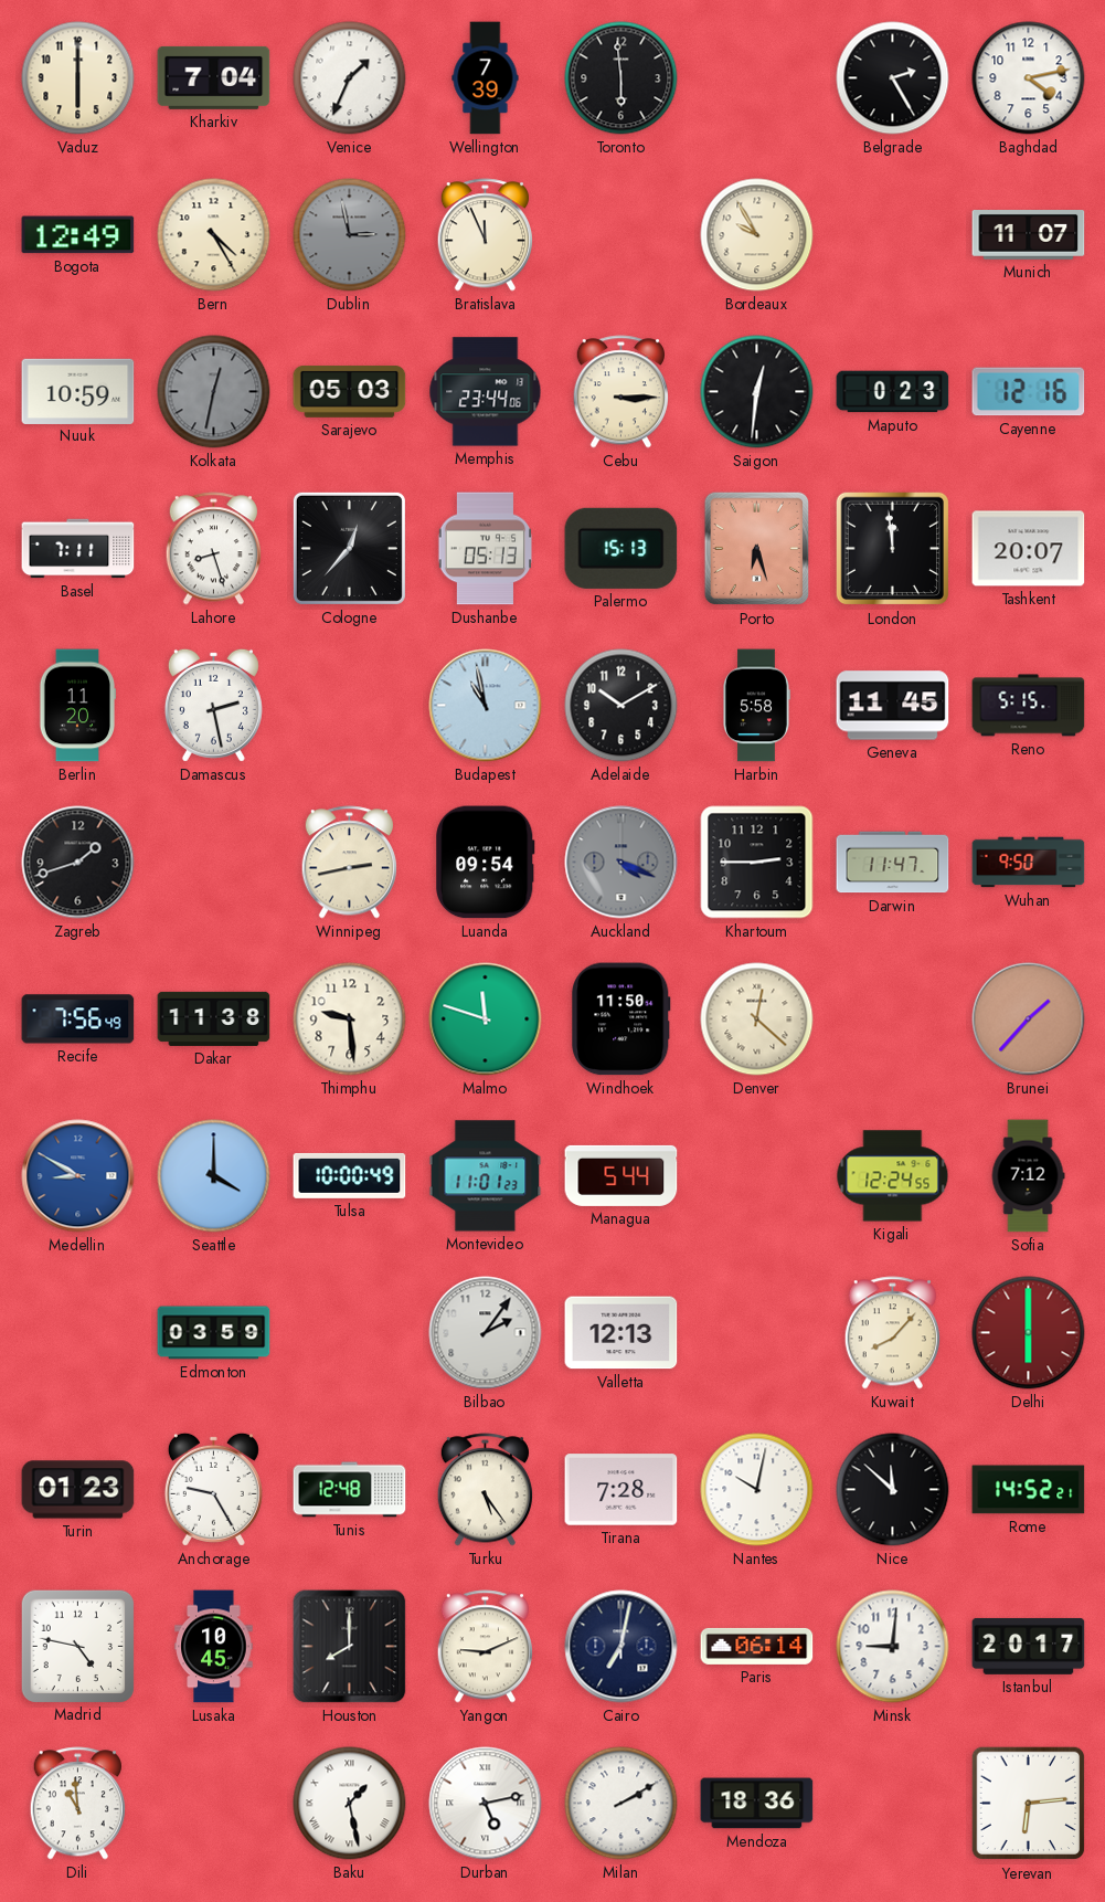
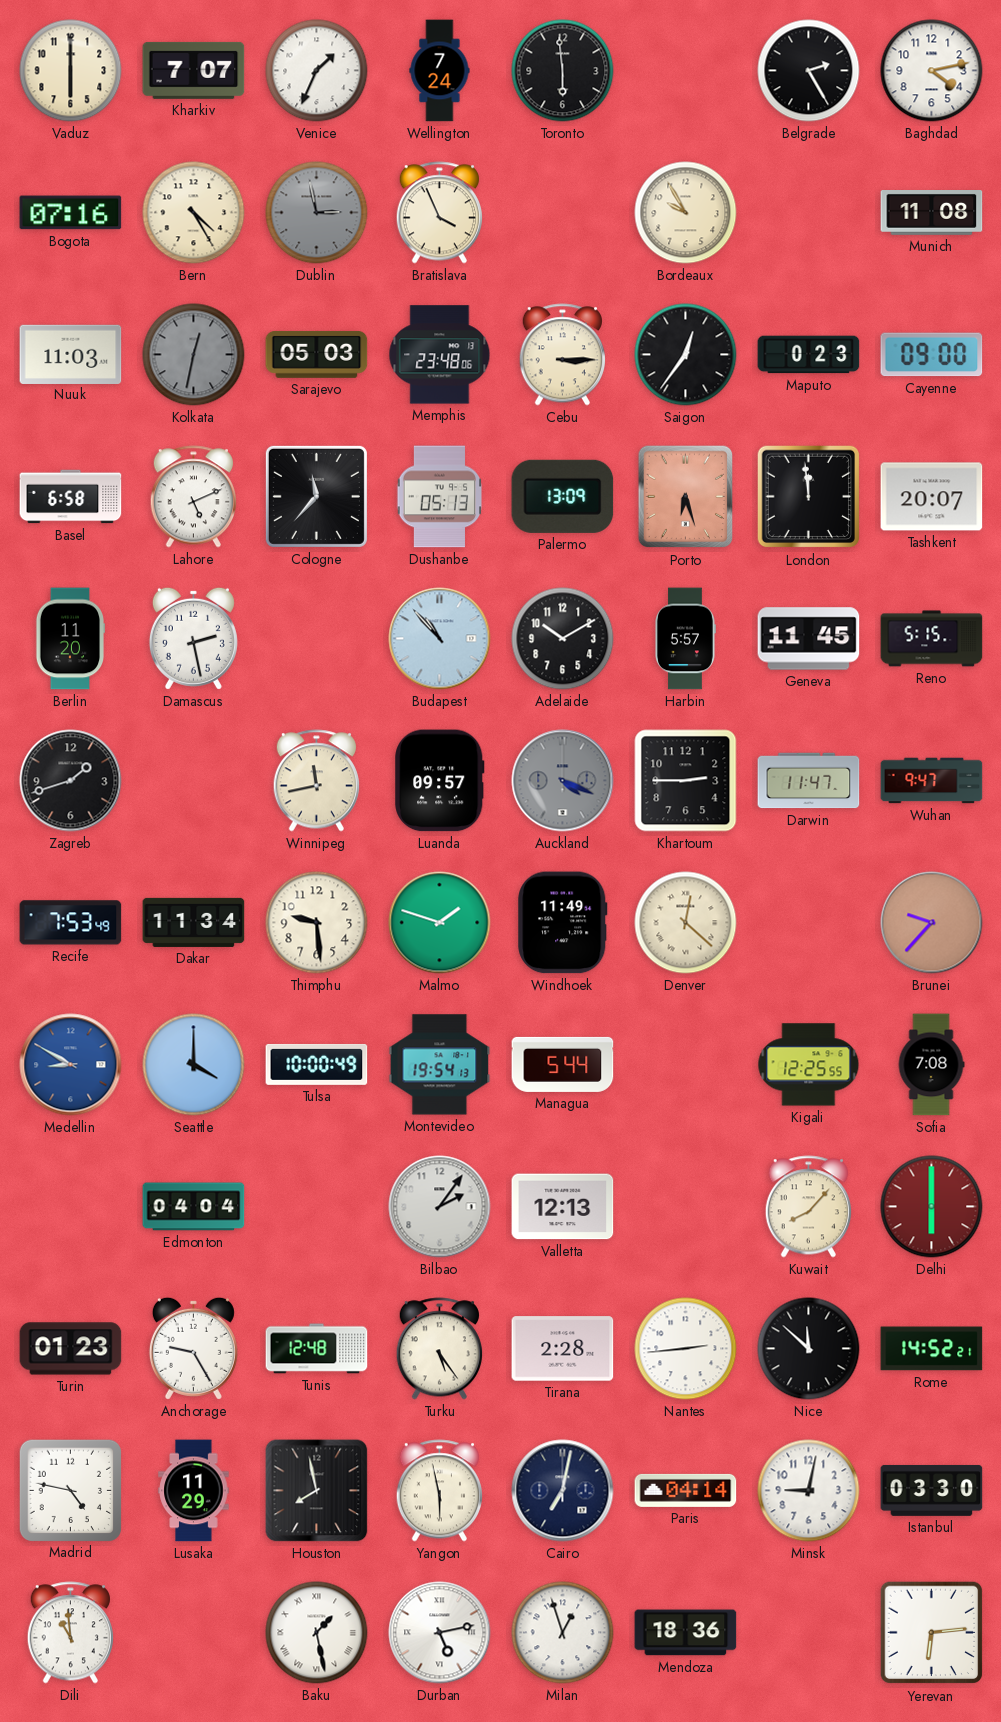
Kharkiv: 7:04 -> 7:07 (194, 70)
Wellington: 7:39 -> 7:24 (440, 71)
Bogota: 12:49 -> 07:16 (71, 213)
Bratislava: 11:56 -> 3:56 (439, 213)
Munich: 11:07 -> 11:08 (932, 213)
Nuuk: 10:59 -> 11:03 (71, 354)
Memphis: 23:44 -> 23:48 (440, 355)
Saigon: 12:31 -> 12:36 (686, 355)
Cayenne: 12:16 -> 09:00 (932, 355)
Basel: 7:11 -> 6:58 (71, 497)
Lahore: 8:27 -> 5:11 (193, 497)
Cologne: 12:37 -> 11:37 (316, 496)
Palermo: 15:13 -> 13:09 (563, 496)
Budapest: 10:58 -> 10:53 (440, 639)
Harbin: 5:58 -> 5:57 (685, 639)
Winnipeg: 2:43 -> 11:43 (316, 781)
Luanda: 09:54 -> 09:57 (440, 781)
Wuhan: 9:50 -> 9:47 (932, 781)
Recife: 7:56 -> 7:53 (71, 923)
Dakar: 11:38 -> 11:34 (194, 922)
Malmo: 11:48 -> 1:48 (440, 923)
Windhoek: 11:50 -> 11:49 (563, 923)
Brunei: 1:37 -> 9:37 (932, 923)
Montevideo: 11:01 -> 19:54 (440, 1065)
Kigali: 12:24 -> 12:25 (809, 1065)
Sofia: 7:12 -> 7:08 (931, 1065)
Edmonton: 03:59 -> 04:04 (194, 1207)
Tirana: 7:28 -> 2:28 (563, 1349)
Nantes: 10:02 -> 2:44 (686, 1349)
Lusaka: 10:45 -> 11:29 (194, 1491)
Houston: 8:00 -> 7:58 (317, 1491)
Yangon: 9:11 -> 5:58 (439, 1491)
Paris: 06:14 -> 04:14 (686, 1490)
Minsk: 9:01 -> 9:02 (809, 1491)
Istanbul: 20:17 -> 03:30 (932, 1490)
Milan: 2:10 -> 12:57 (563, 1633)
